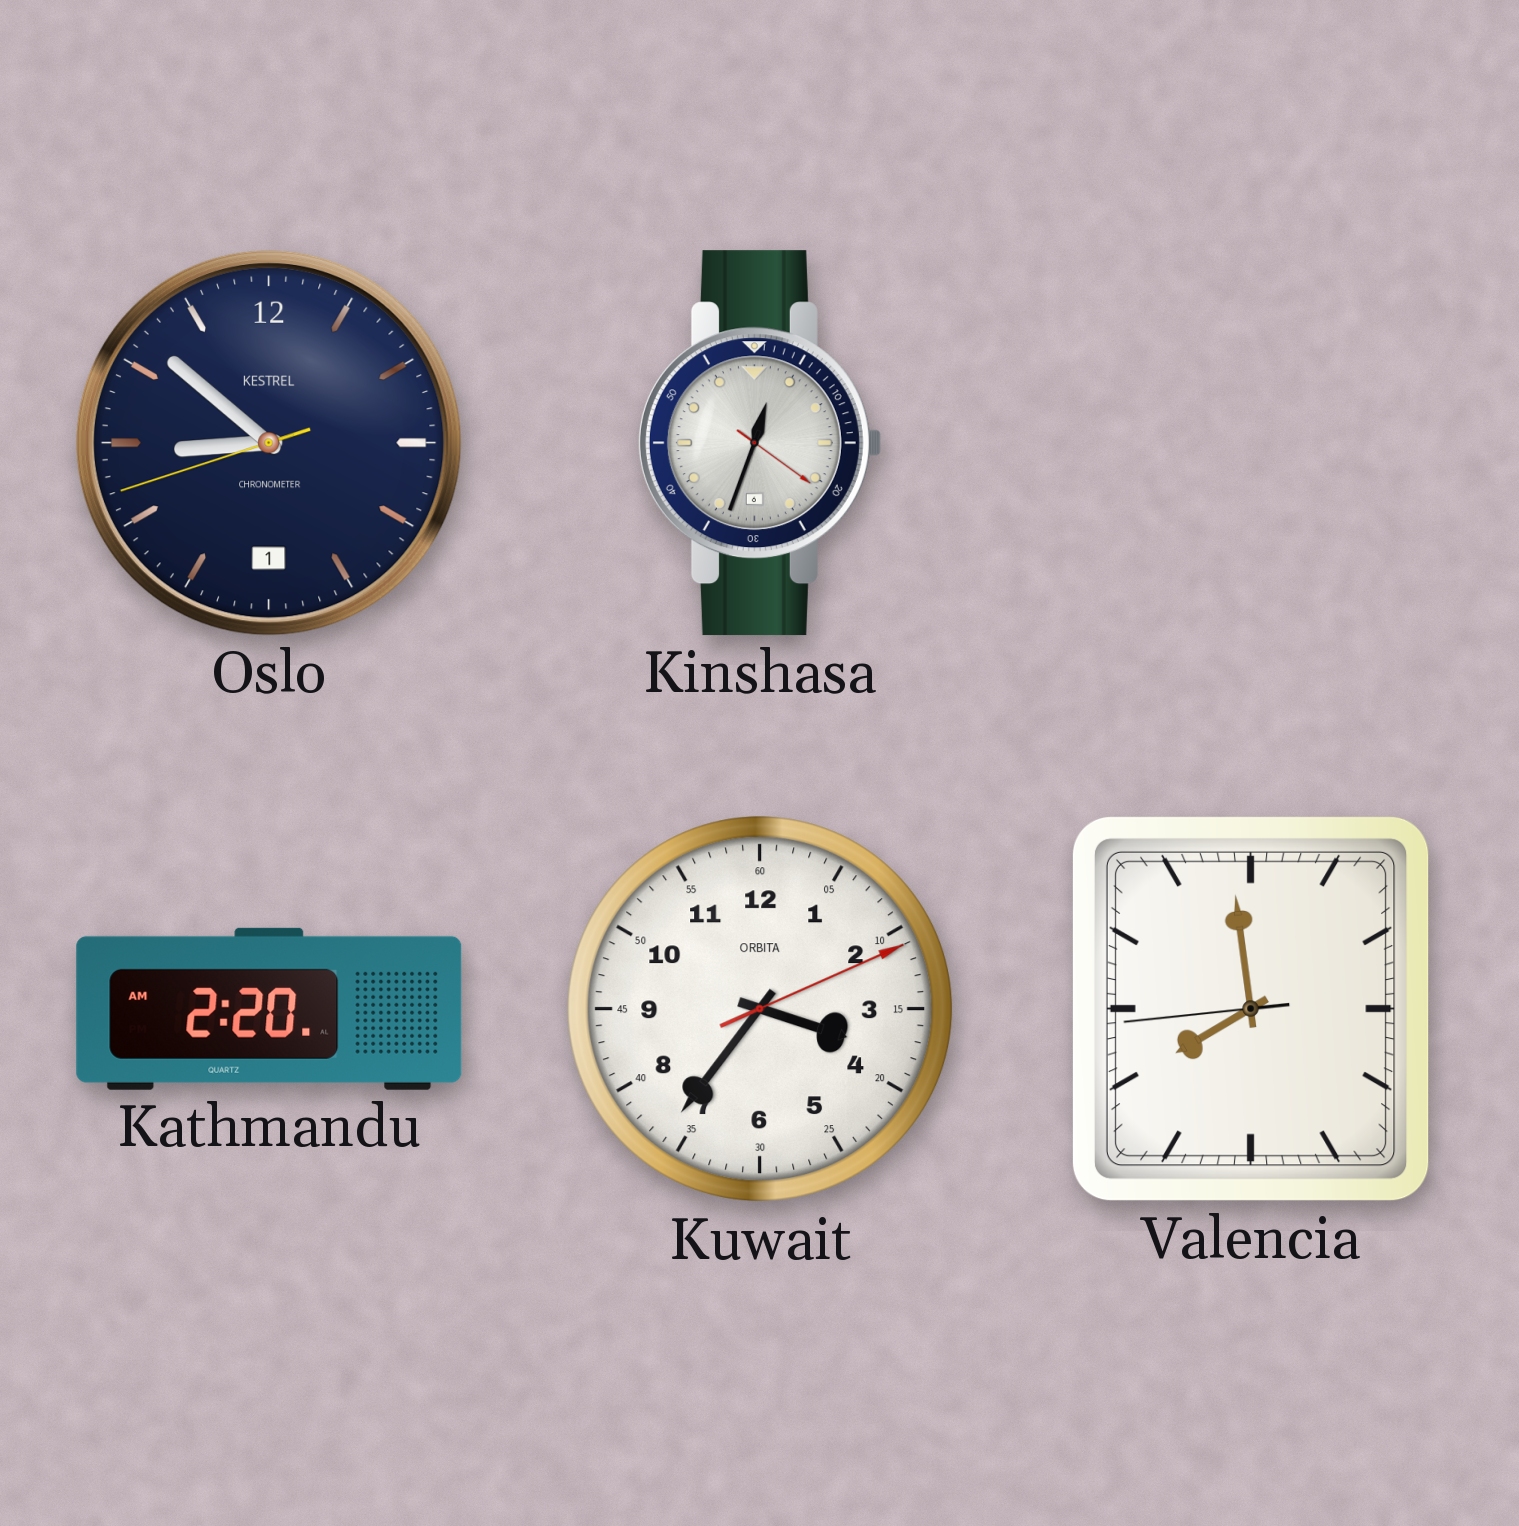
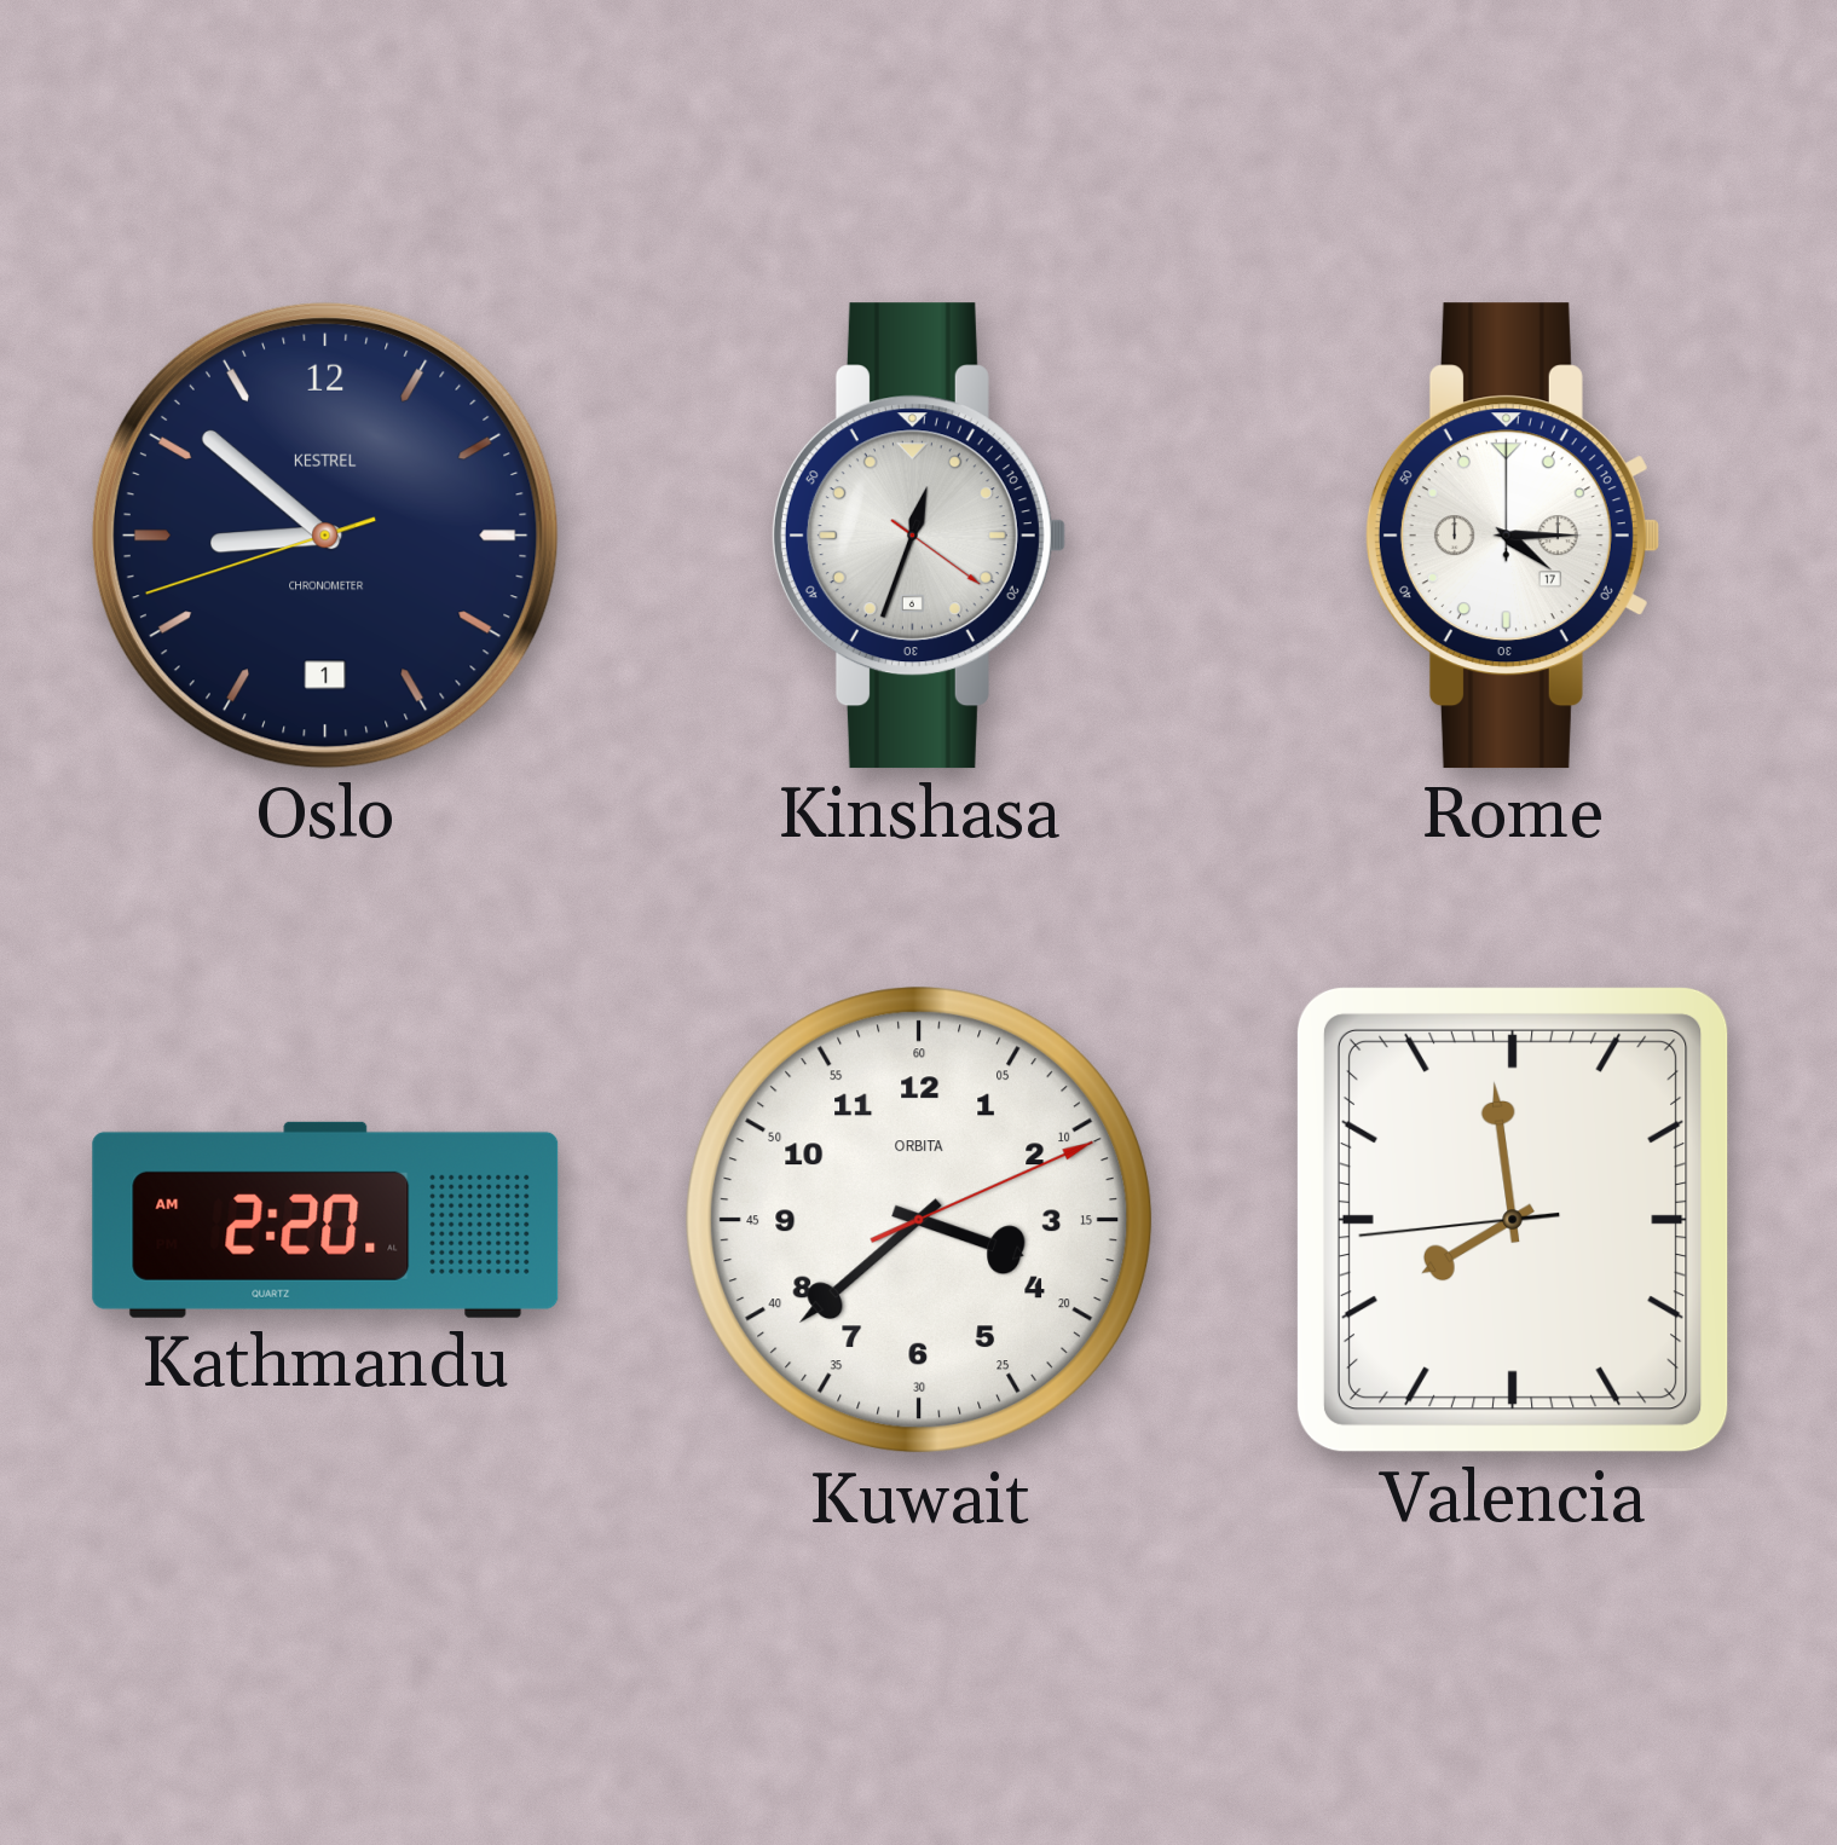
Rome: none -> 4:15 (1512, 536)
Kuwait: 3:36 -> 3:38 (919, 1220)
